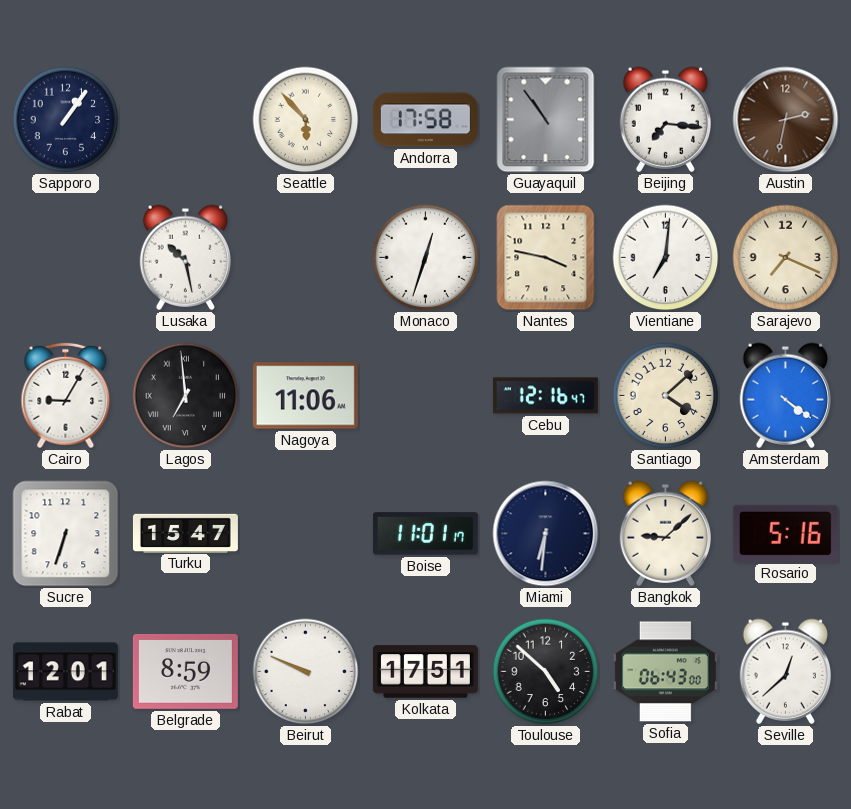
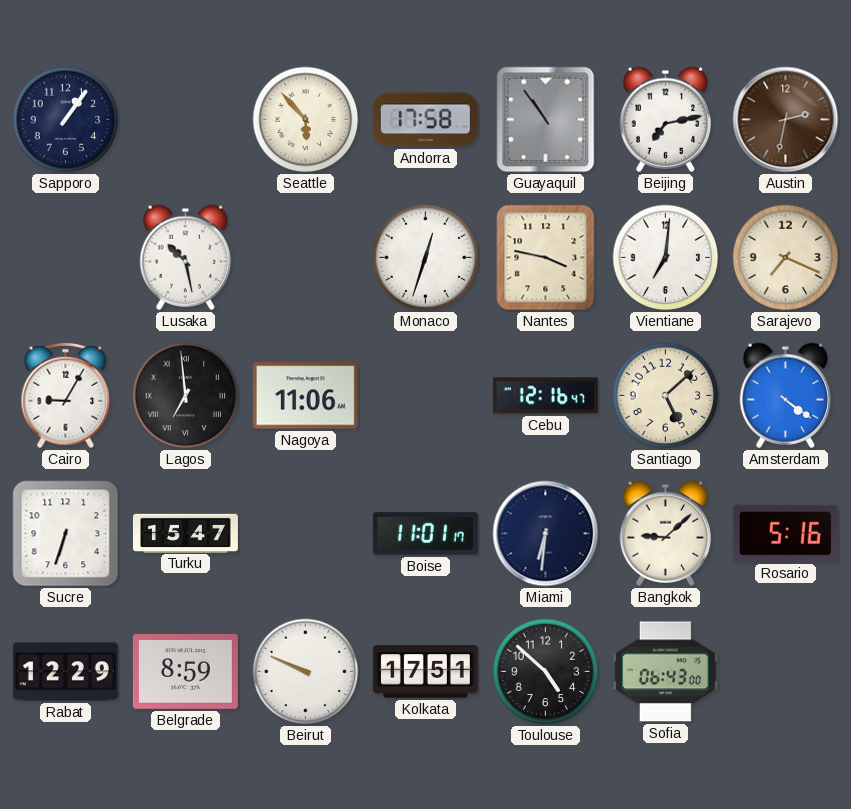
Beijing: 7:16 -> 7:13 (665, 119)
Santiago: 4:08 -> 5:08 (666, 396)
Rabat: 12:01 -> 12:29 (65, 672)
Seville: 12:38 -> none (785, 671)
